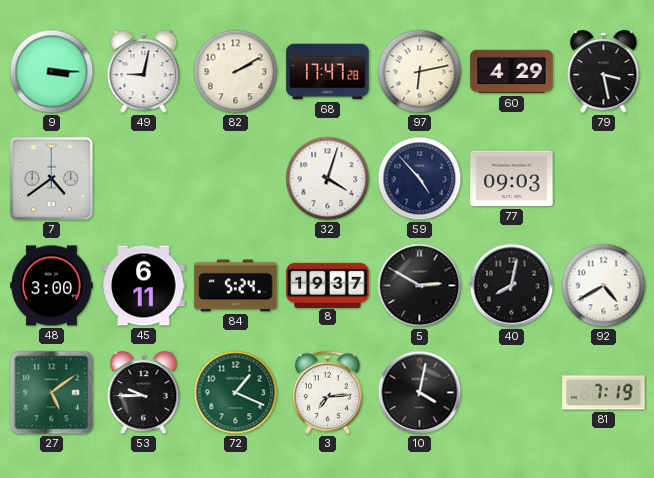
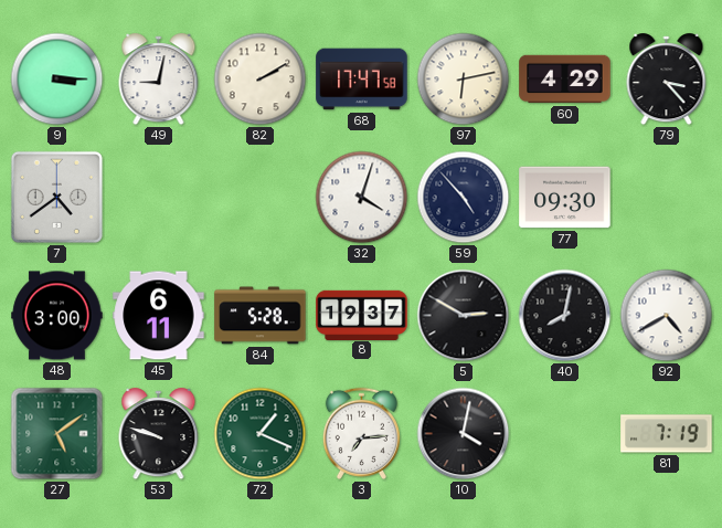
68: 17:47:28 -> 17:47:58 (362, 80)
79: 3:28 -> 3:23 (667, 80)
77: 09:03 -> 09:30 (565, 198)
84: 5:24 -> 5:28 (261, 316)
53: 9:45 -> 9:48 (159, 434)
